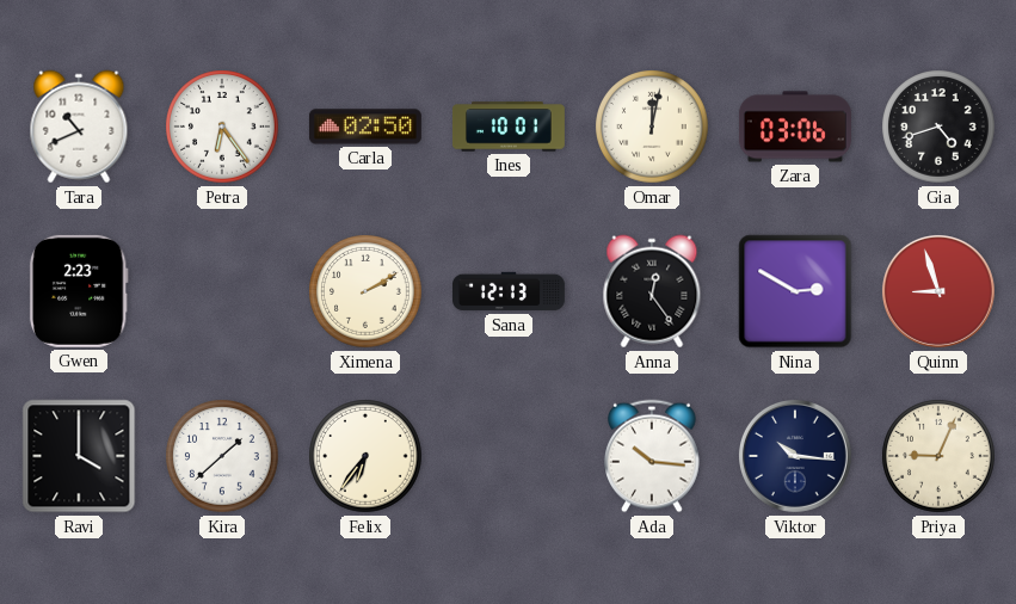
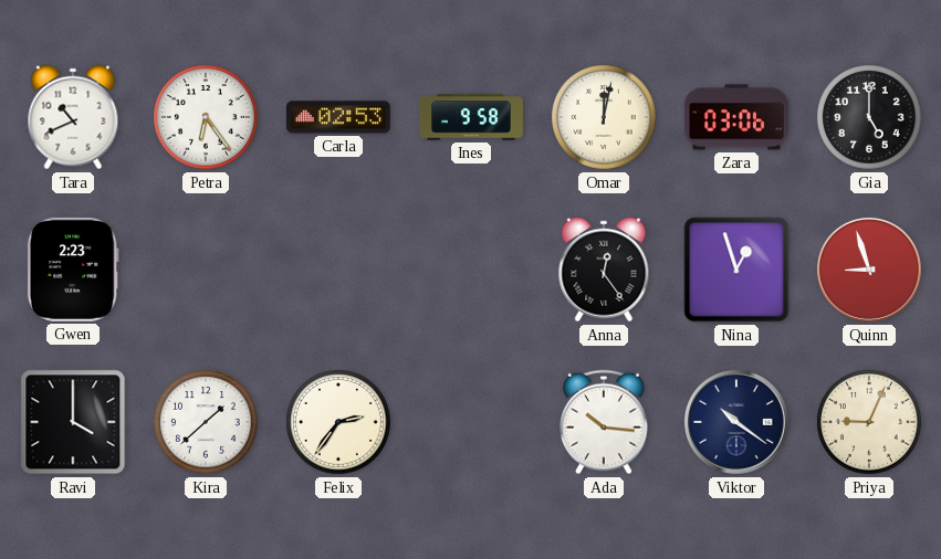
Carla: 02:50 -> 02:53 (338, 117)
Ines: 10:01 -> 9:58 (471, 117)
Gia: 4:42 -> 5:00 (869, 117)
Ximena: 2:10 -> none (365, 291)
Sana: 12:13 -> none (509, 291)
Nina: 2:50 -> 12:57 (736, 270)
Felix: 6:36 -> 2:36 (338, 422)
Viktor: 10:16 -> 10:21 (736, 422)
